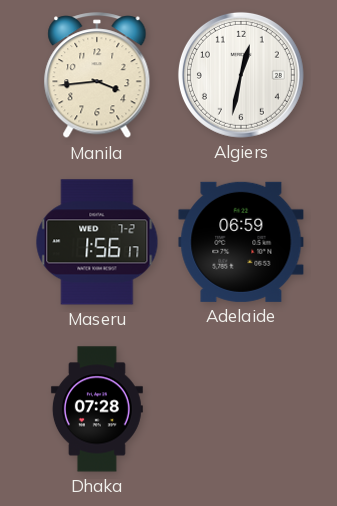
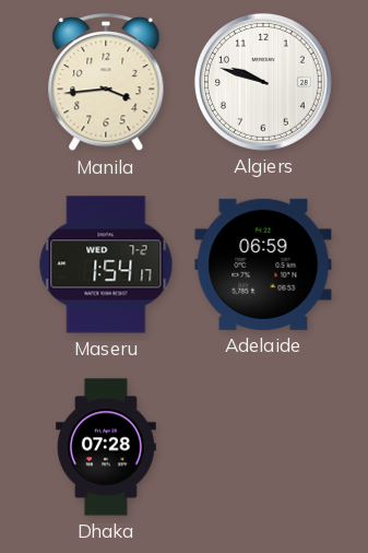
Algiers: 12:32 -> 9:48 (263, 82)
Maseru: 1:56 -> 1:54 (106, 264)
